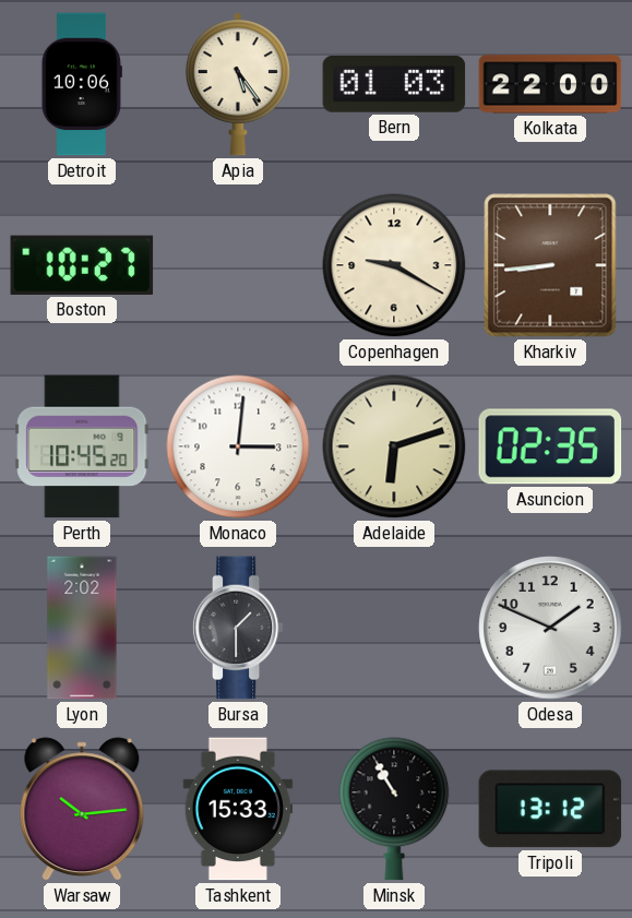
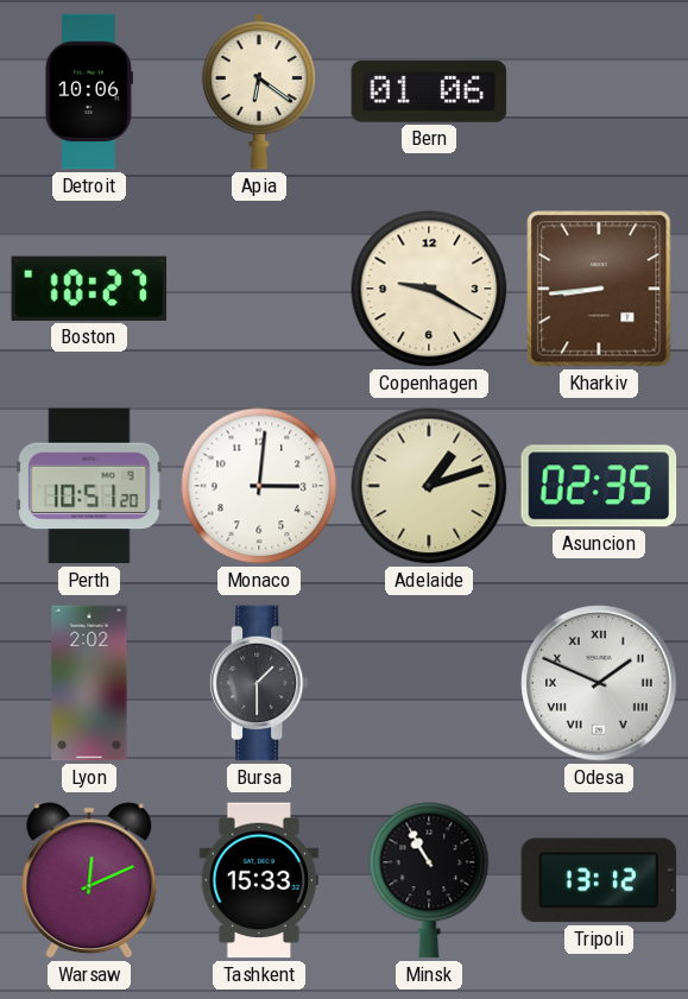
Apia: 5:24 -> 6:21 (259, 91)
Bern: 01:03 -> 01:06 (429, 91)
Kolkata: 22:00 -> none (550, 84)
Perth: 10:45 -> 10:51 (89, 486)
Adelaide: 6:12 -> 1:12 (429, 486)
Odesa numerals: Arabic -> Roman (599, 683)
Warsaw: 10:14 -> 12:11 (89, 880)
